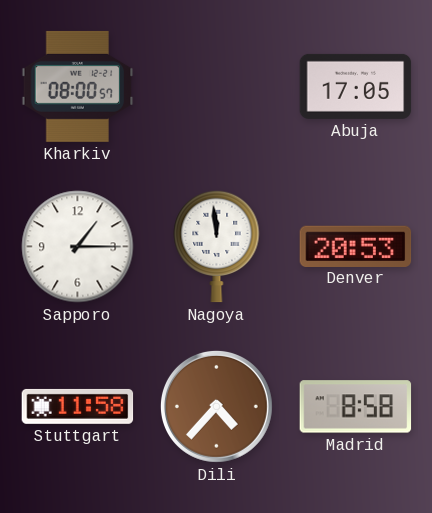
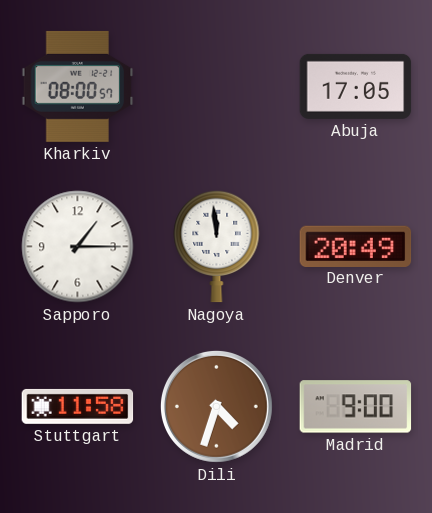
Denver: 20:53 -> 20:49 (356, 246)
Dili: 4:37 -> 4:33 (216, 406)
Madrid: 8:58 -> 9:00 (356, 407)
